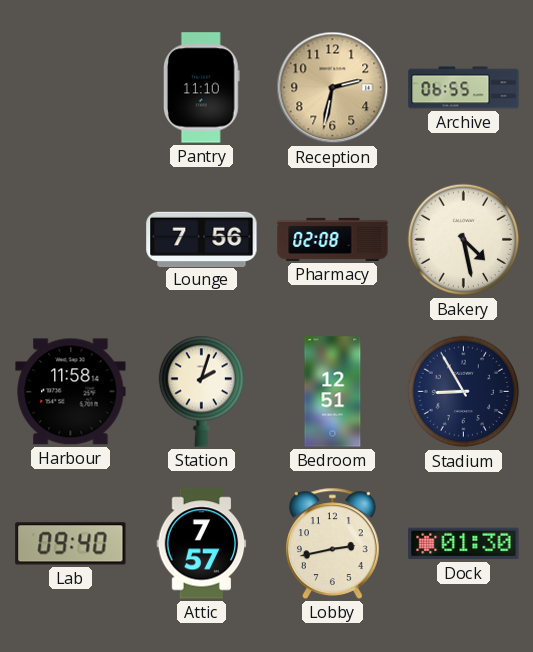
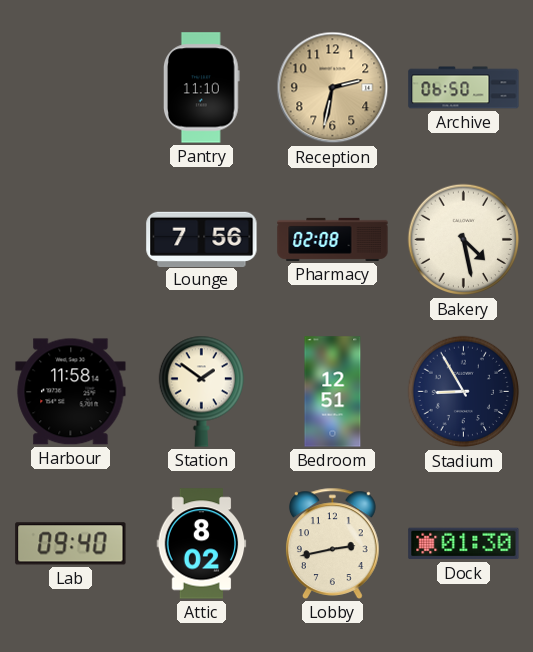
Archive: 06:55 -> 06:50 (464, 88)
Station: 2:03 -> 1:51 (201, 391)
Attic: 7:57 -> 8:02 (202, 544)
